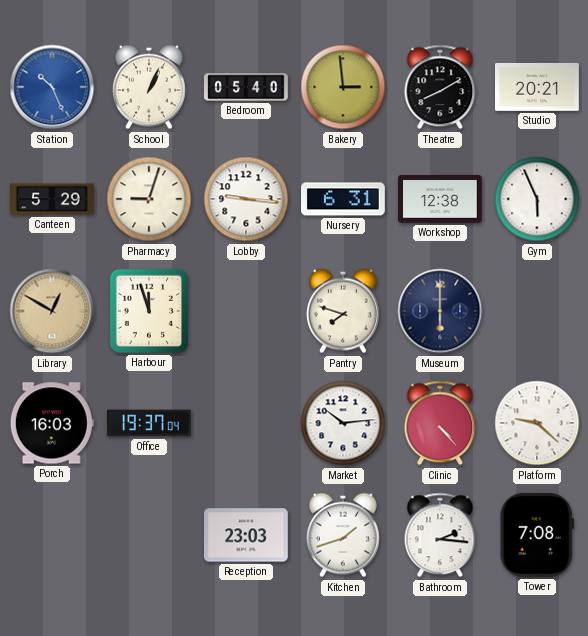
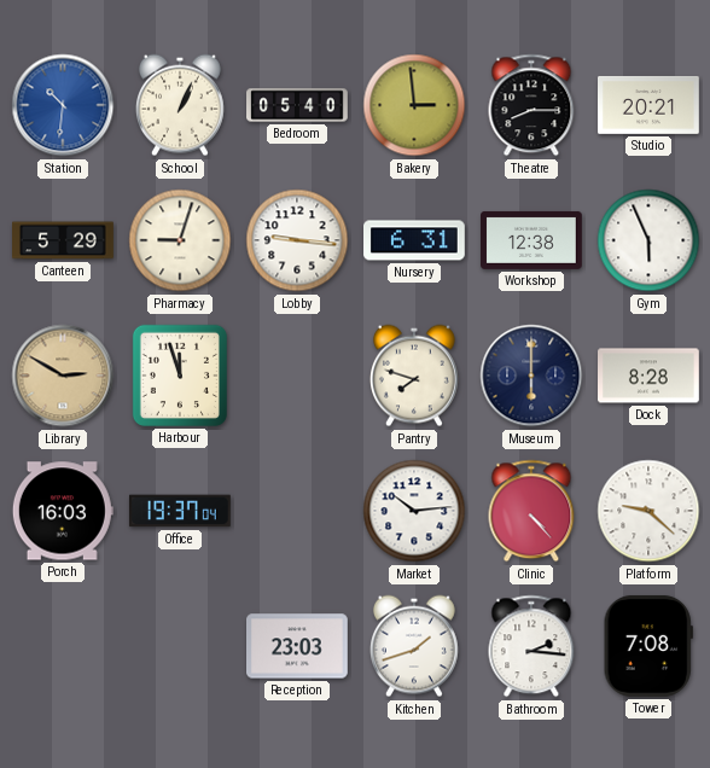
Station: 10:26 -> 10:31 (63, 105)
Theatre: 8:10 -> 8:15 (531, 105)
Library: 12:50 -> 2:50 (63, 376)
Dock: none -> 8:28 (650, 376)
